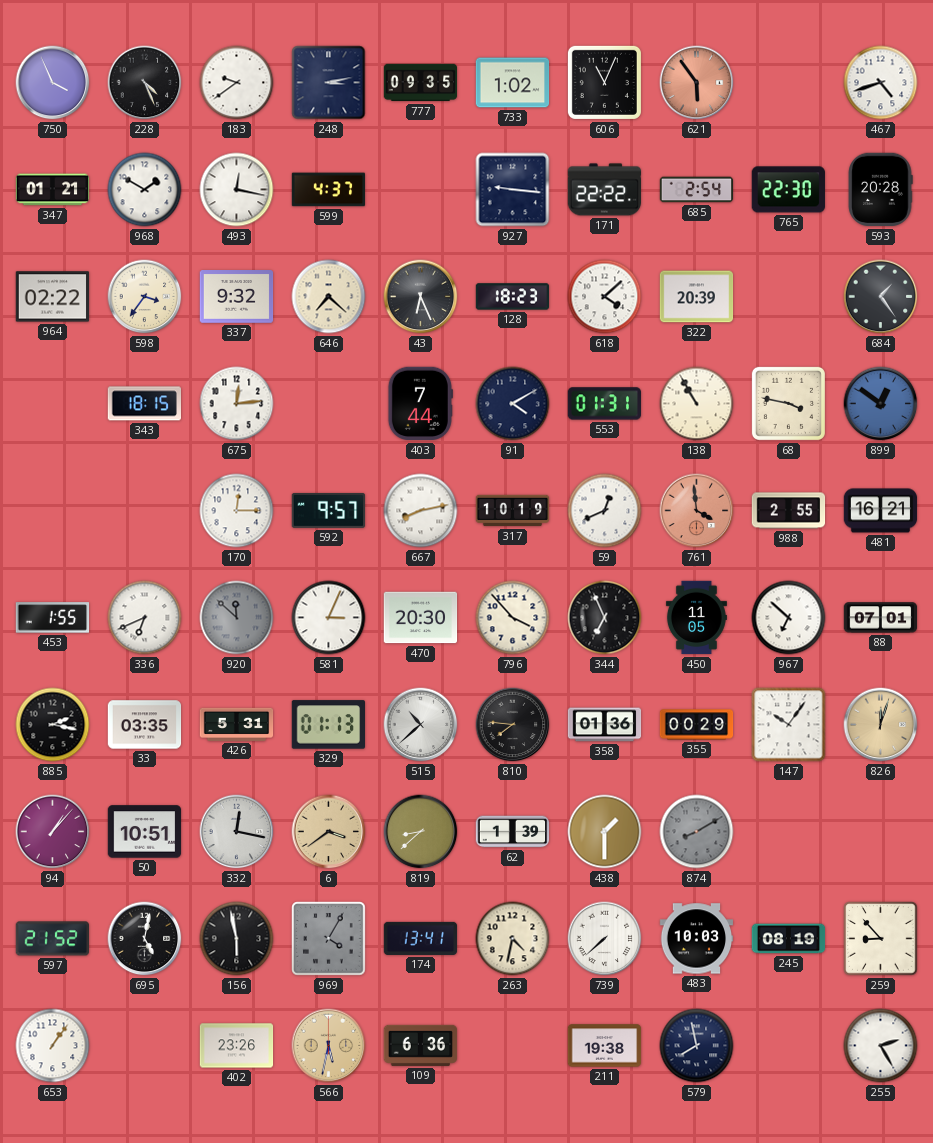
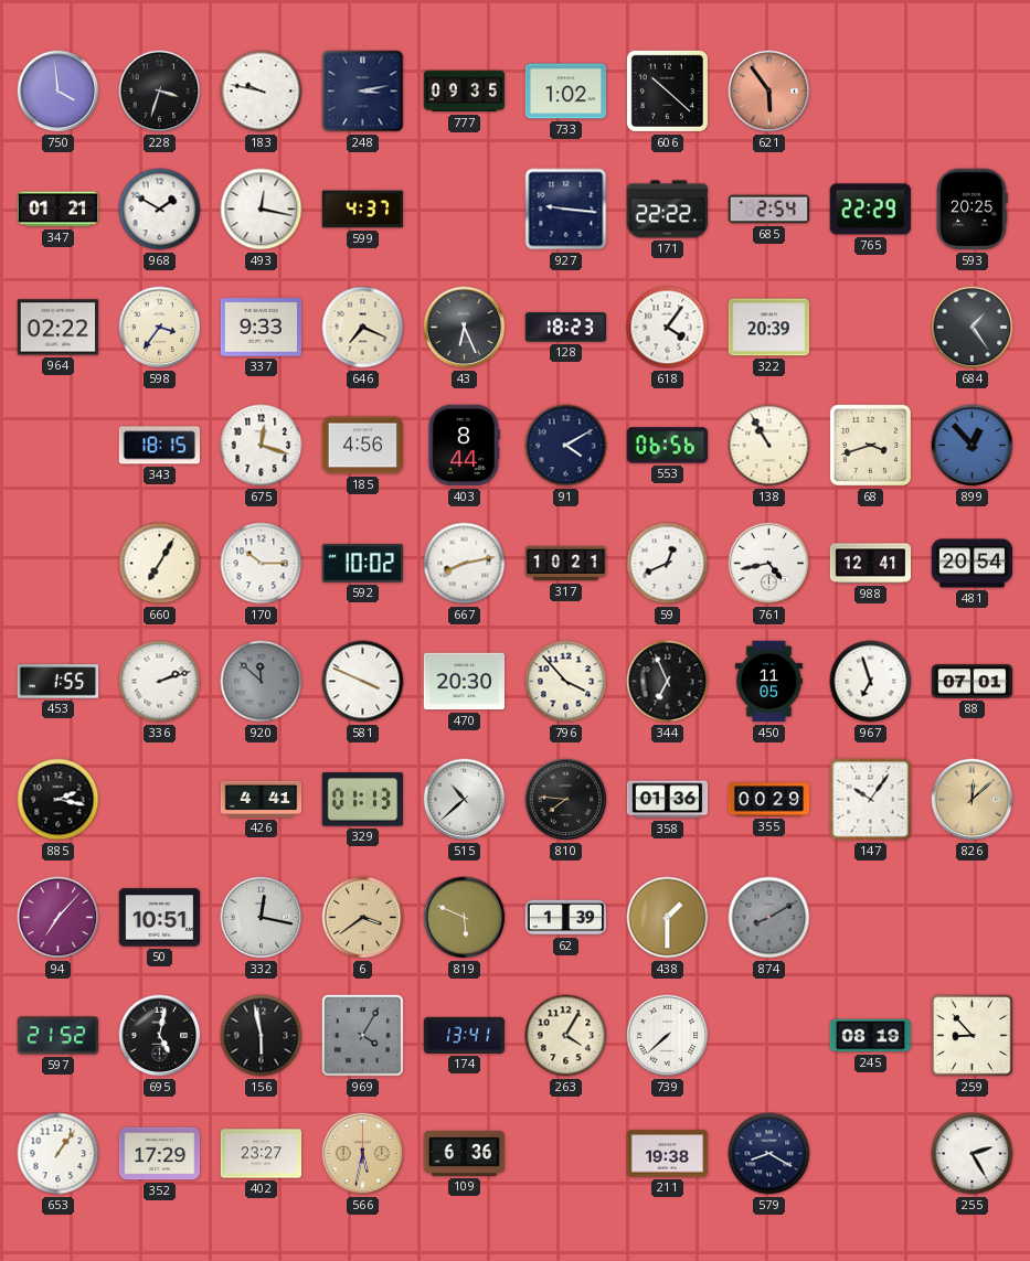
750: 3:56 -> 3:59 (59, 92)
228: 4:26 -> 3:33 (160, 92)
183: 9:39 -> 9:47 (262, 92)
606: 11:04 -> 10:22 (667, 90)
467: 4:42 -> none (881, 83)
765: 22:30 -> 22:29 (870, 210)
593: 20:28 -> 20:25 (971, 210)
337: 9:32 -> 9:33 (262, 328)
646: 7:22 -> 7:19 (363, 328)
618: 4:08 -> 4:06 (668, 328)
675: 12:14 -> 12:18 (262, 446)
185: none -> 4:56 (363, 446)
403: 7:44 -> 8:44 (464, 446)
553: 01:31 -> 06:56 (667, 446)
68: 3:47 -> 3:42 (870, 445)
899: 12:51 -> 12:53 (973, 446)
660: none -> 7:05 (160, 564)
170: 12:15 -> 10:15 (262, 564)
592: 9:57 -> 10:02 (363, 563)
317: 10:19 -> 10:21 (566, 564)
761: 3:59 -> 4:43 (769, 564)
761 dial: salmon -> white (769, 564)
988: 2:55 -> 12:41 (871, 564)
481: 16:21 -> 20:54 (973, 564)
336: 6:41 -> 2:12 (160, 682)
581: 3:04 -> 3:49 (363, 682)
967: 6:52 -> 6:57 (871, 682)
33: 03:35 -> none (145, 725)
426: 5:31 -> 4:41 (262, 799)
826: 12:03 -> 12:08 (973, 800)
94: 1:07 -> 7:07 (59, 918)
819: 8:38 -> 5:49 (465, 918)
263: 4:32 -> 4:05 (566, 1036)
483: 10:03 -> none (697, 939)
352: none -> 17:29 (160, 1154)
402: 23:26 -> 23:27 (262, 1154)
579: 7:58 -> 8:20 (769, 1154)
